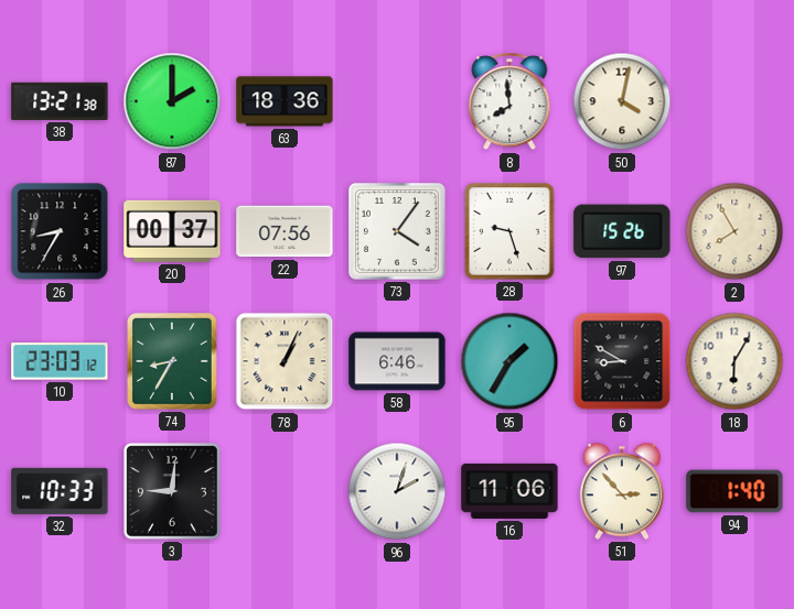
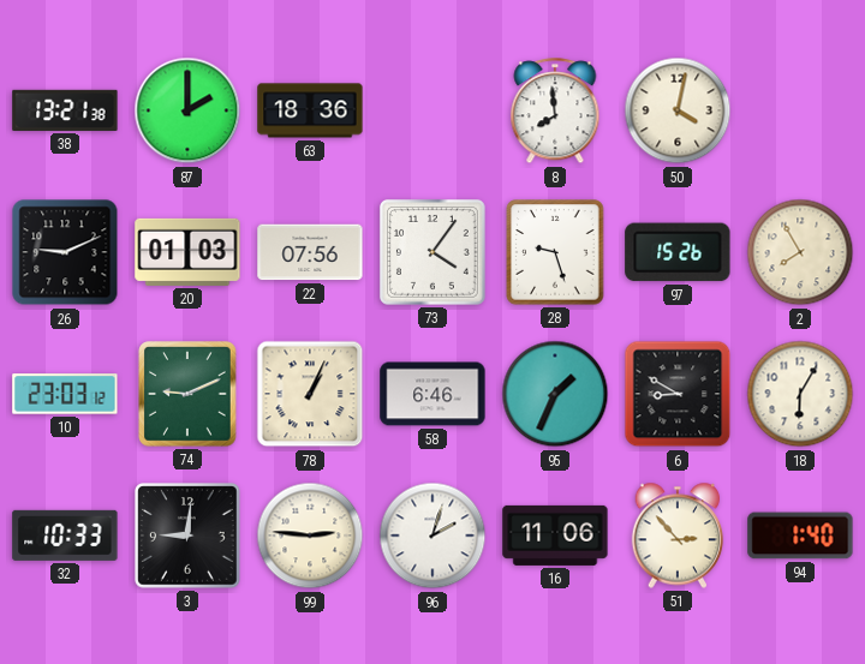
26: 8:35 -> 9:11 (65, 252)
20: 00:37 -> 01:03 (187, 252)
74: 8:35 -> 9:11 (187, 394)
95: 1:35 -> 1:34 (555, 394)
99: none -> 2:46 (310, 536)
